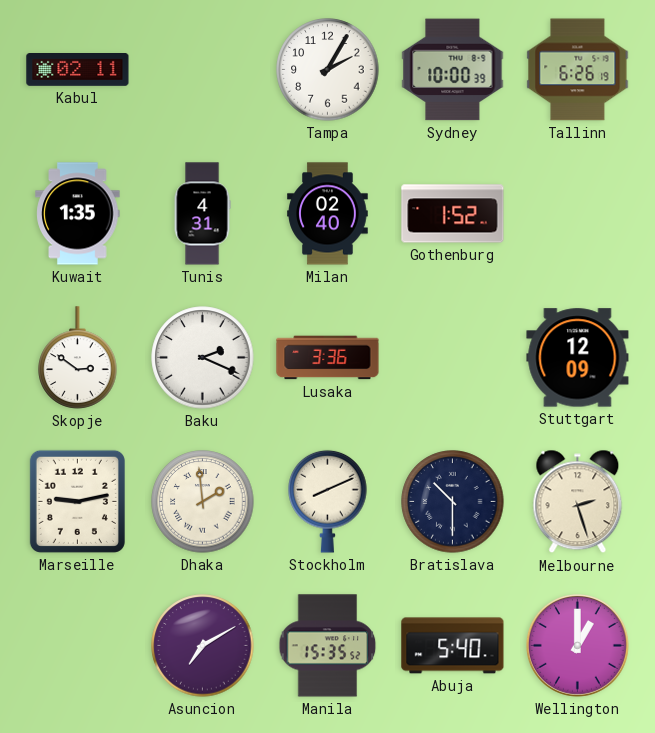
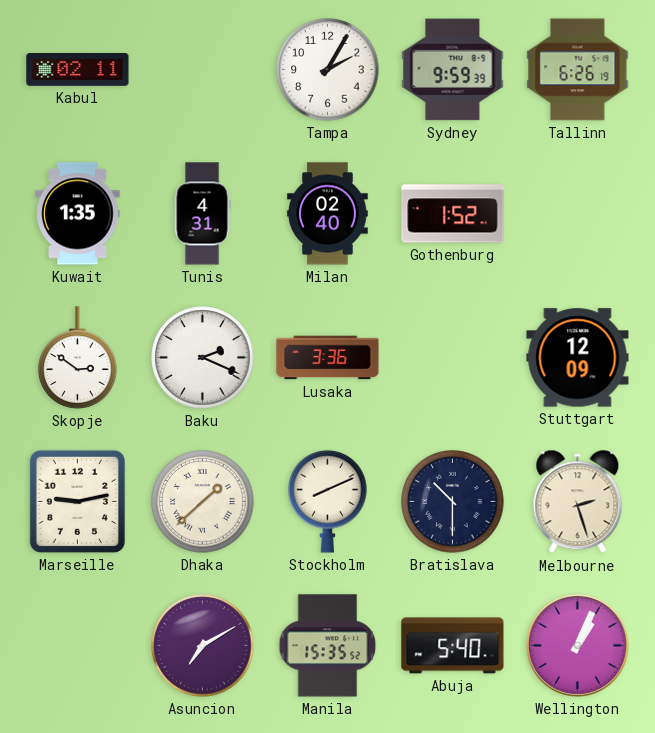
Sydney: 10:00 -> 9:59 (453, 70)
Dhaka: 1:59 -> 1:38 (203, 502)
Wellington: 1:00 -> 1:04 (577, 645)
